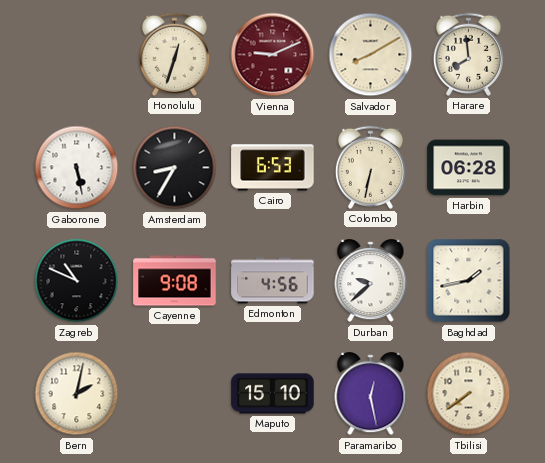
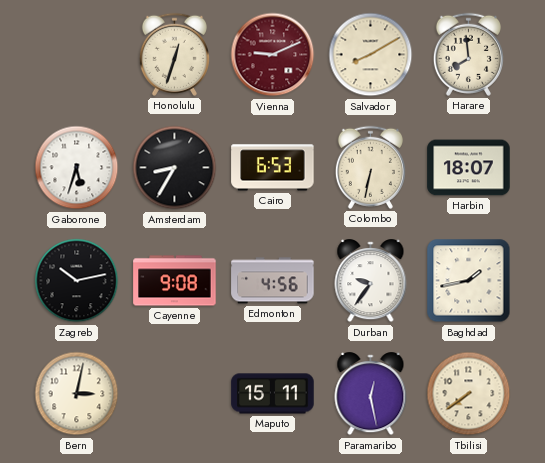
Gaborone: 5:28 -> 5:33 (77, 168)
Harbin: 06:28 -> 18:07 (469, 168)
Zagreb: 10:49 -> 10:13 (77, 281)
Durban: 9:38 -> 9:36 (371, 281)
Bern: 2:02 -> 3:02 (77, 394)
Maputo: 15:10 -> 15:11 (273, 394)
